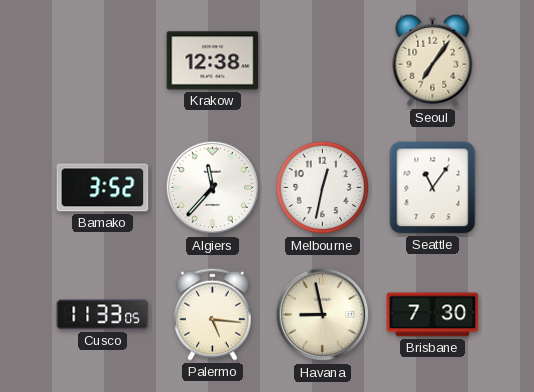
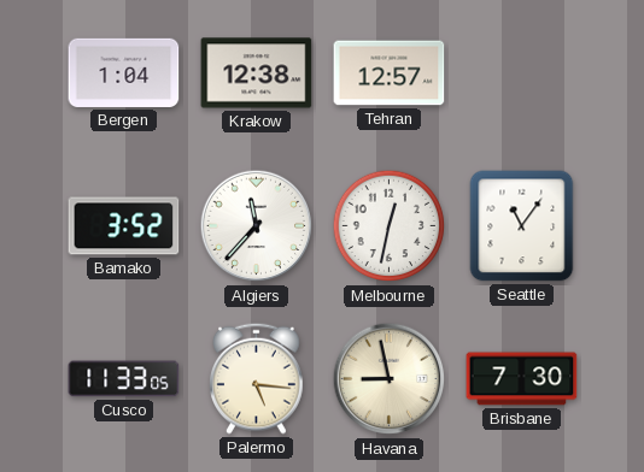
Bergen: none -> 1:04 (124, 72)
Tehran: none -> 12:57 (390, 73)
Seoul: 7:06 -> none (433, 60)
